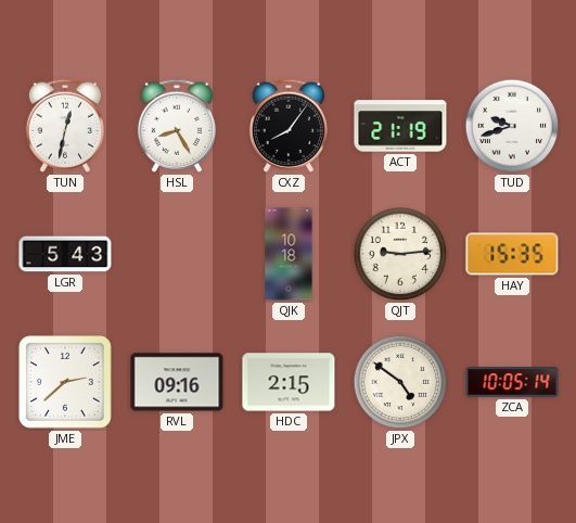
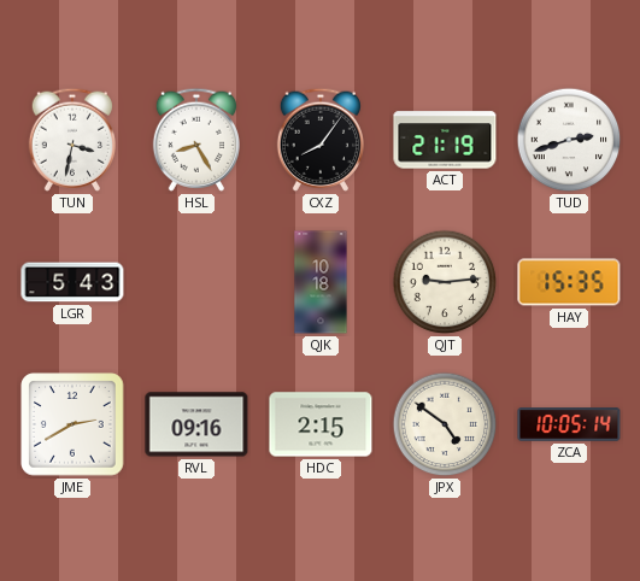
TUN: 12:32 -> 3:32 (71, 140)
TUD: 9:42 -> 2:42 (569, 140)
JME: 2:38 -> 2:40 (72, 424)
